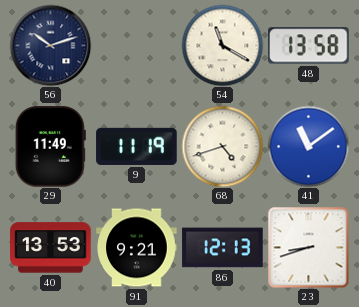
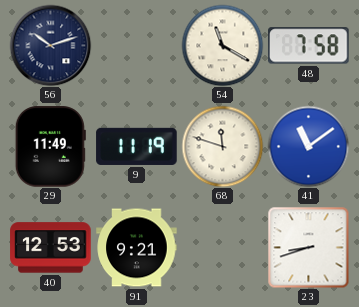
48: 13:58 -> 7:58 (309, 46)
68: 4:42 -> 11:48 (222, 146)
40: 13:53 -> 12:53 (51, 248)
86: 12:13 -> none (223, 248)
